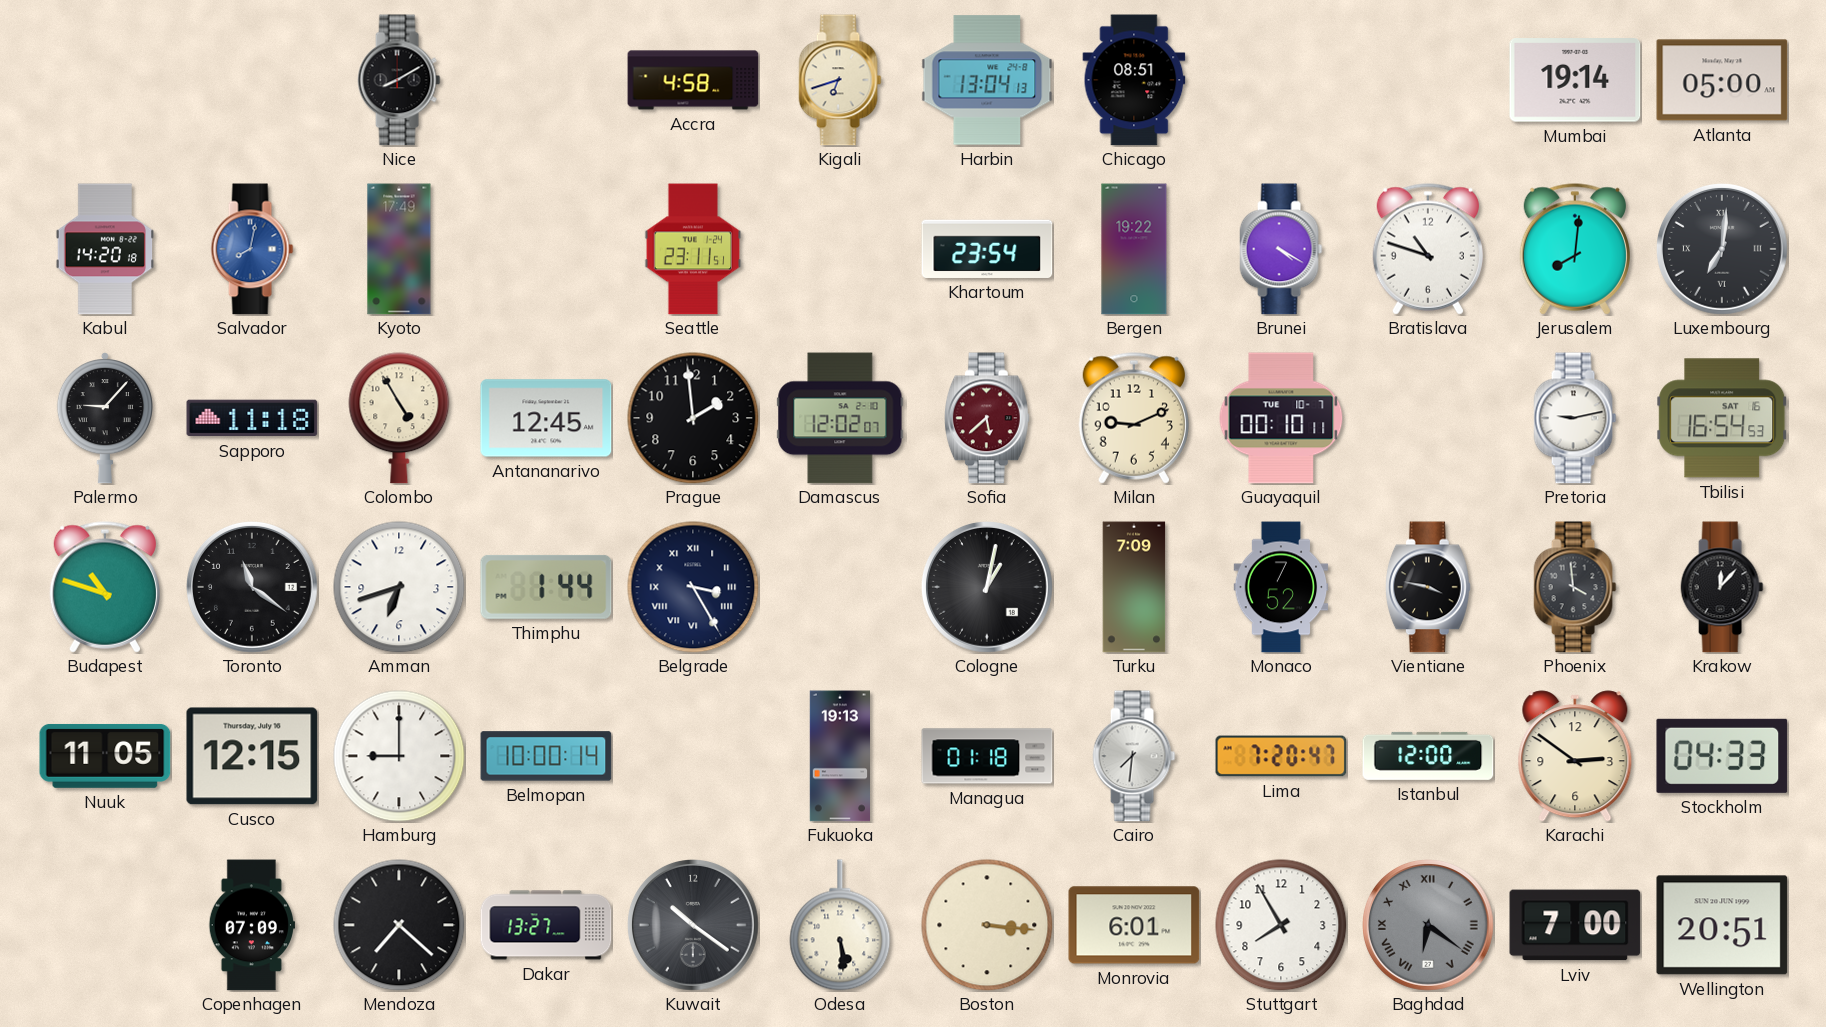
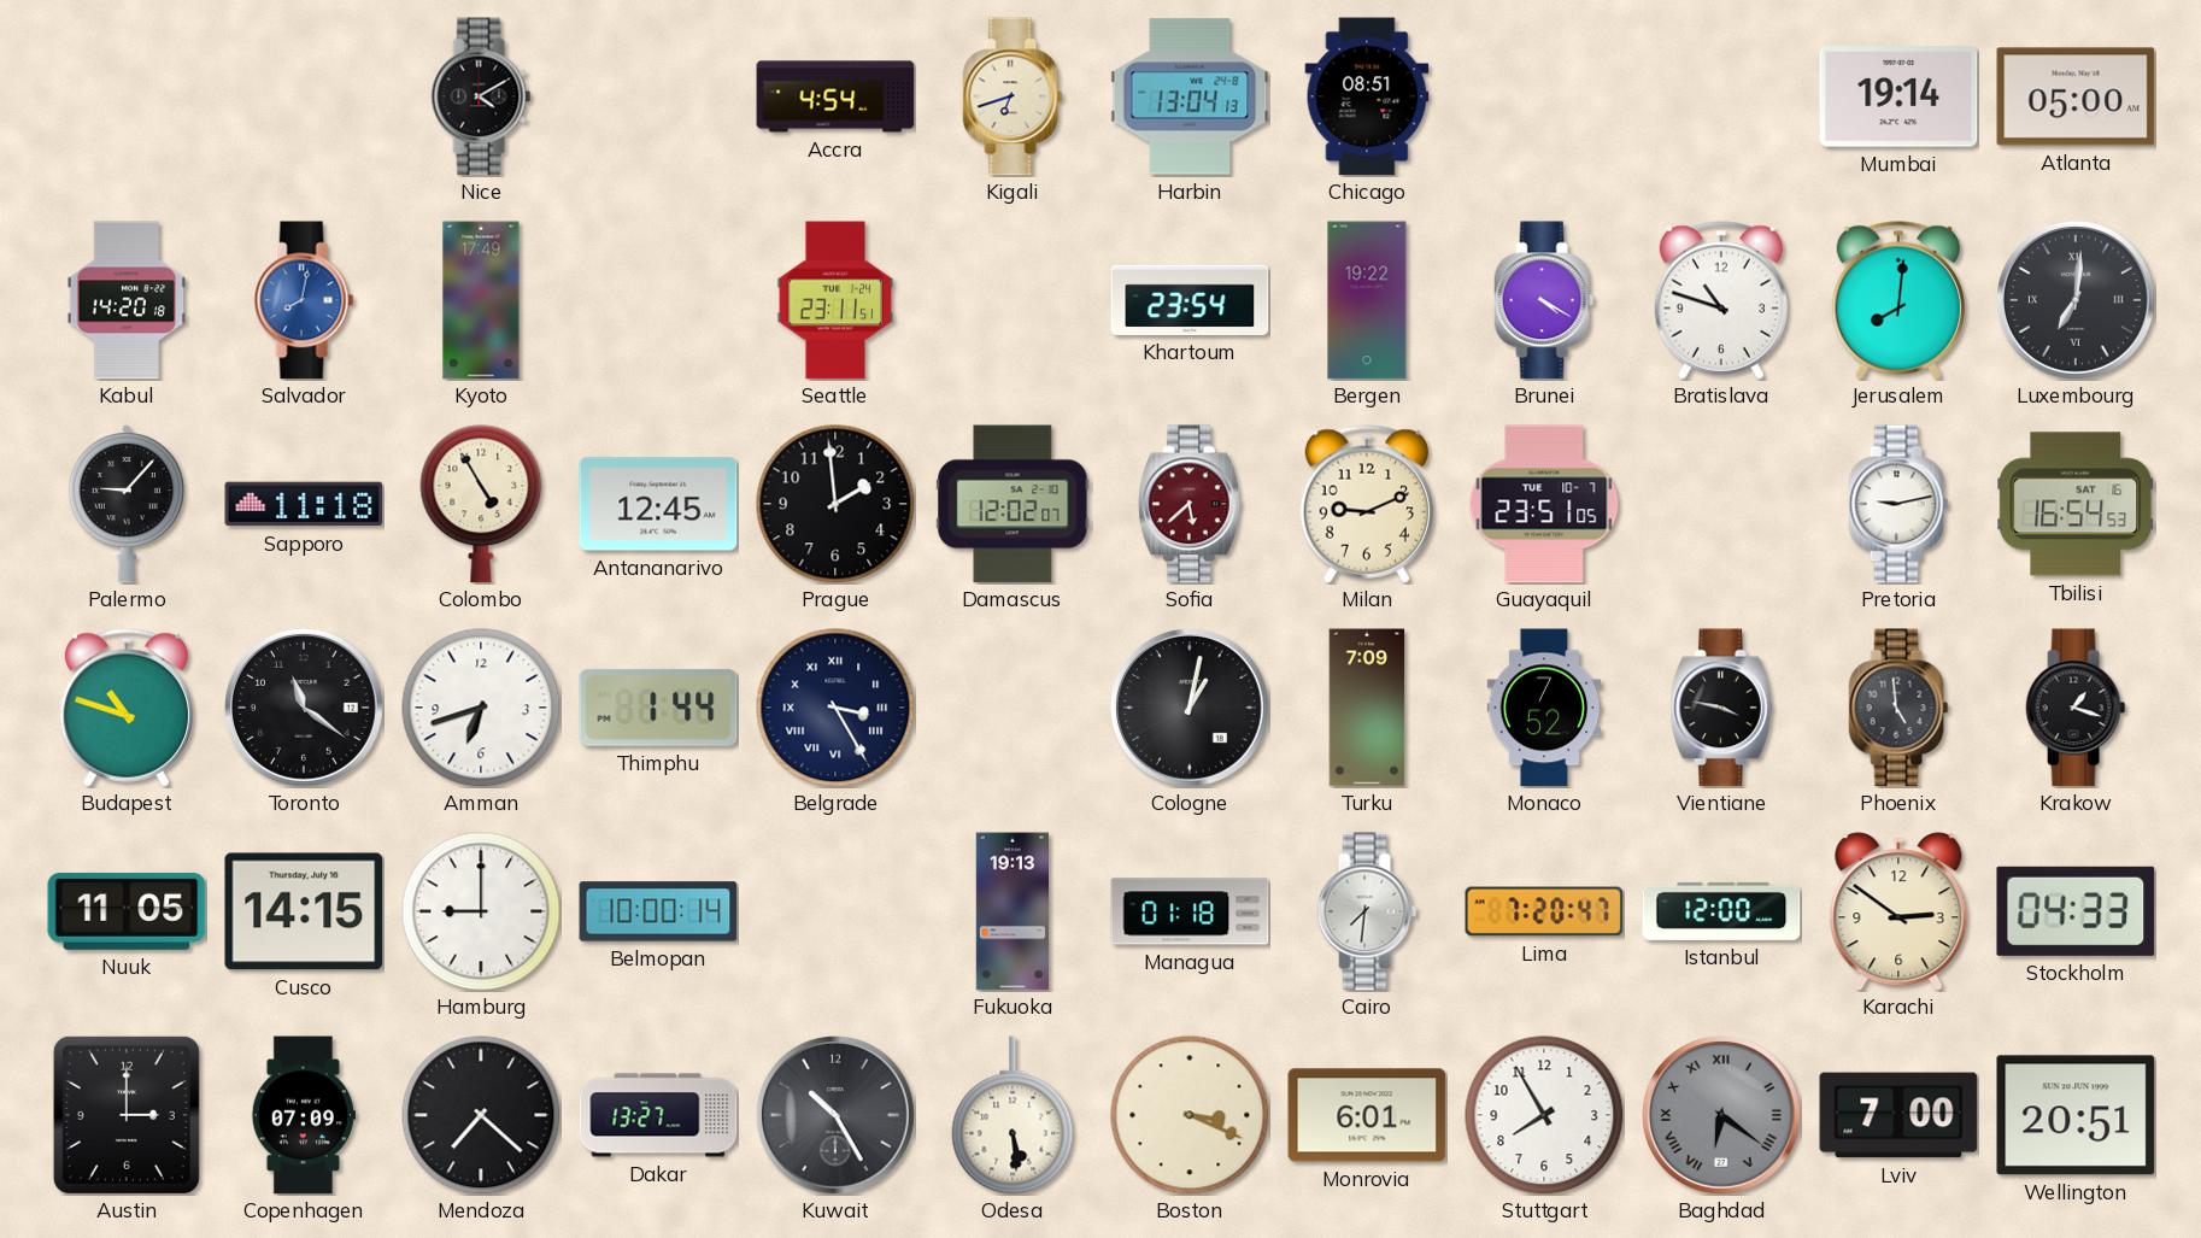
Nice: 8:10 -> 4:10 (481, 96)
Accra: 4:58 -> 4:54 (835, 96)
Guayaquil: 00:10 -> 23:51 (1544, 504)
Phoenix: 3:59 -> 4:59 (1898, 708)
Krakow: 12:07 -> 1:18 (2076, 708)
Cusco: 12:15 -> 14:15 (304, 911)
Austin: none -> 3:00 (127, 1115)
Kuwait: 10:21 -> 10:25 (837, 1116)
Boston: 3:16 -> 3:19 (1190, 1115)
